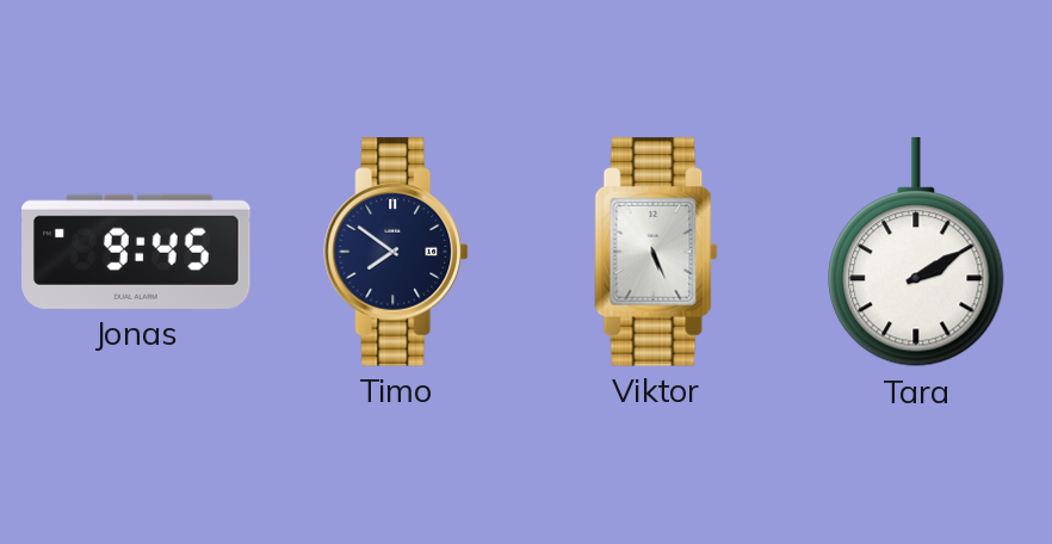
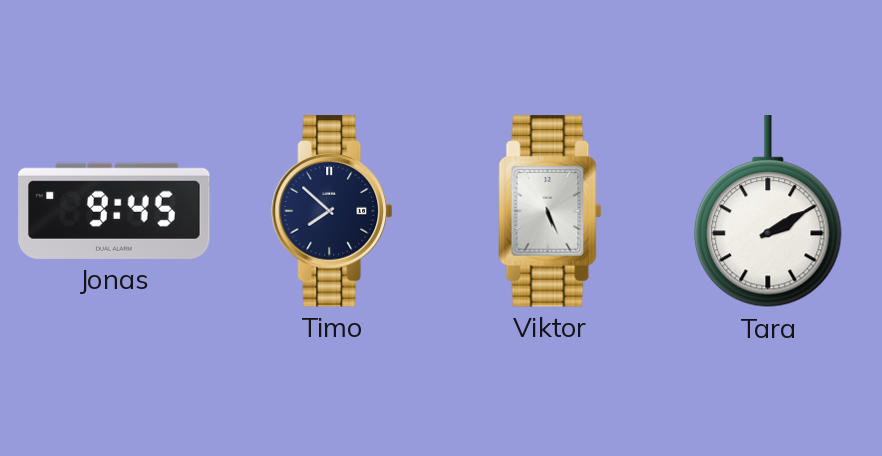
Timo: 7:51 -> 7:52 (332, 211)
